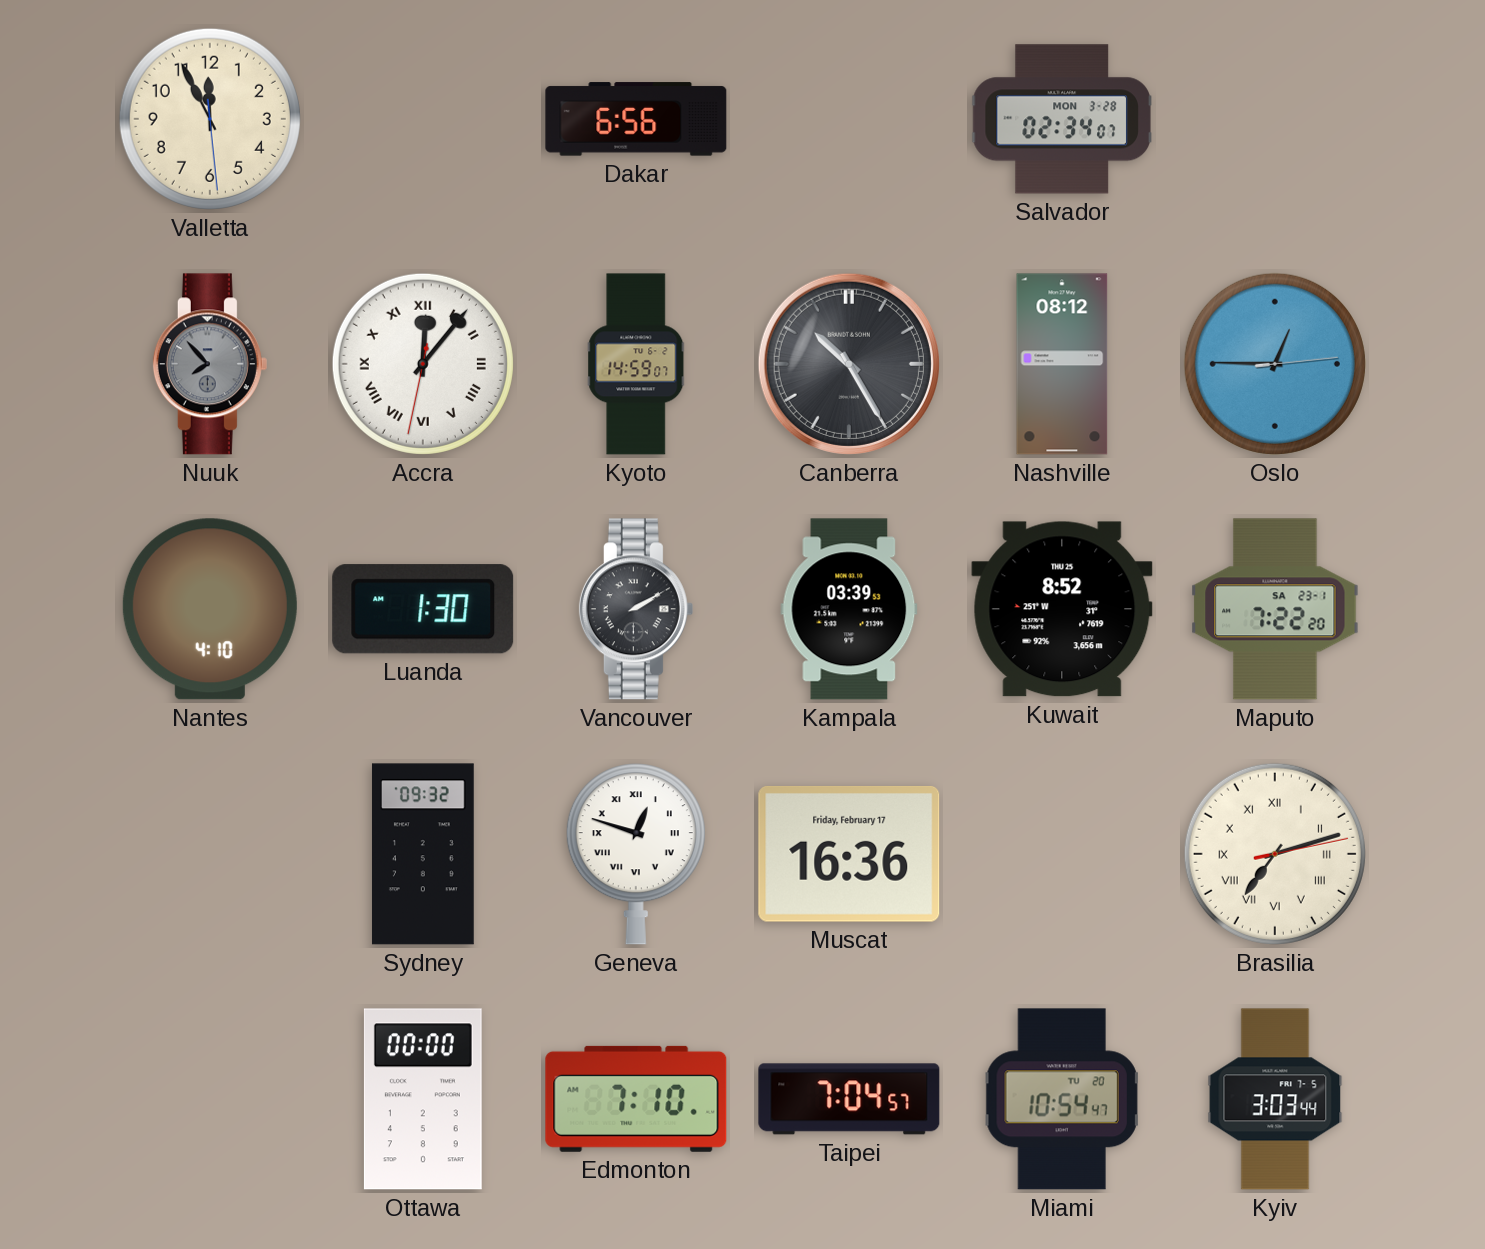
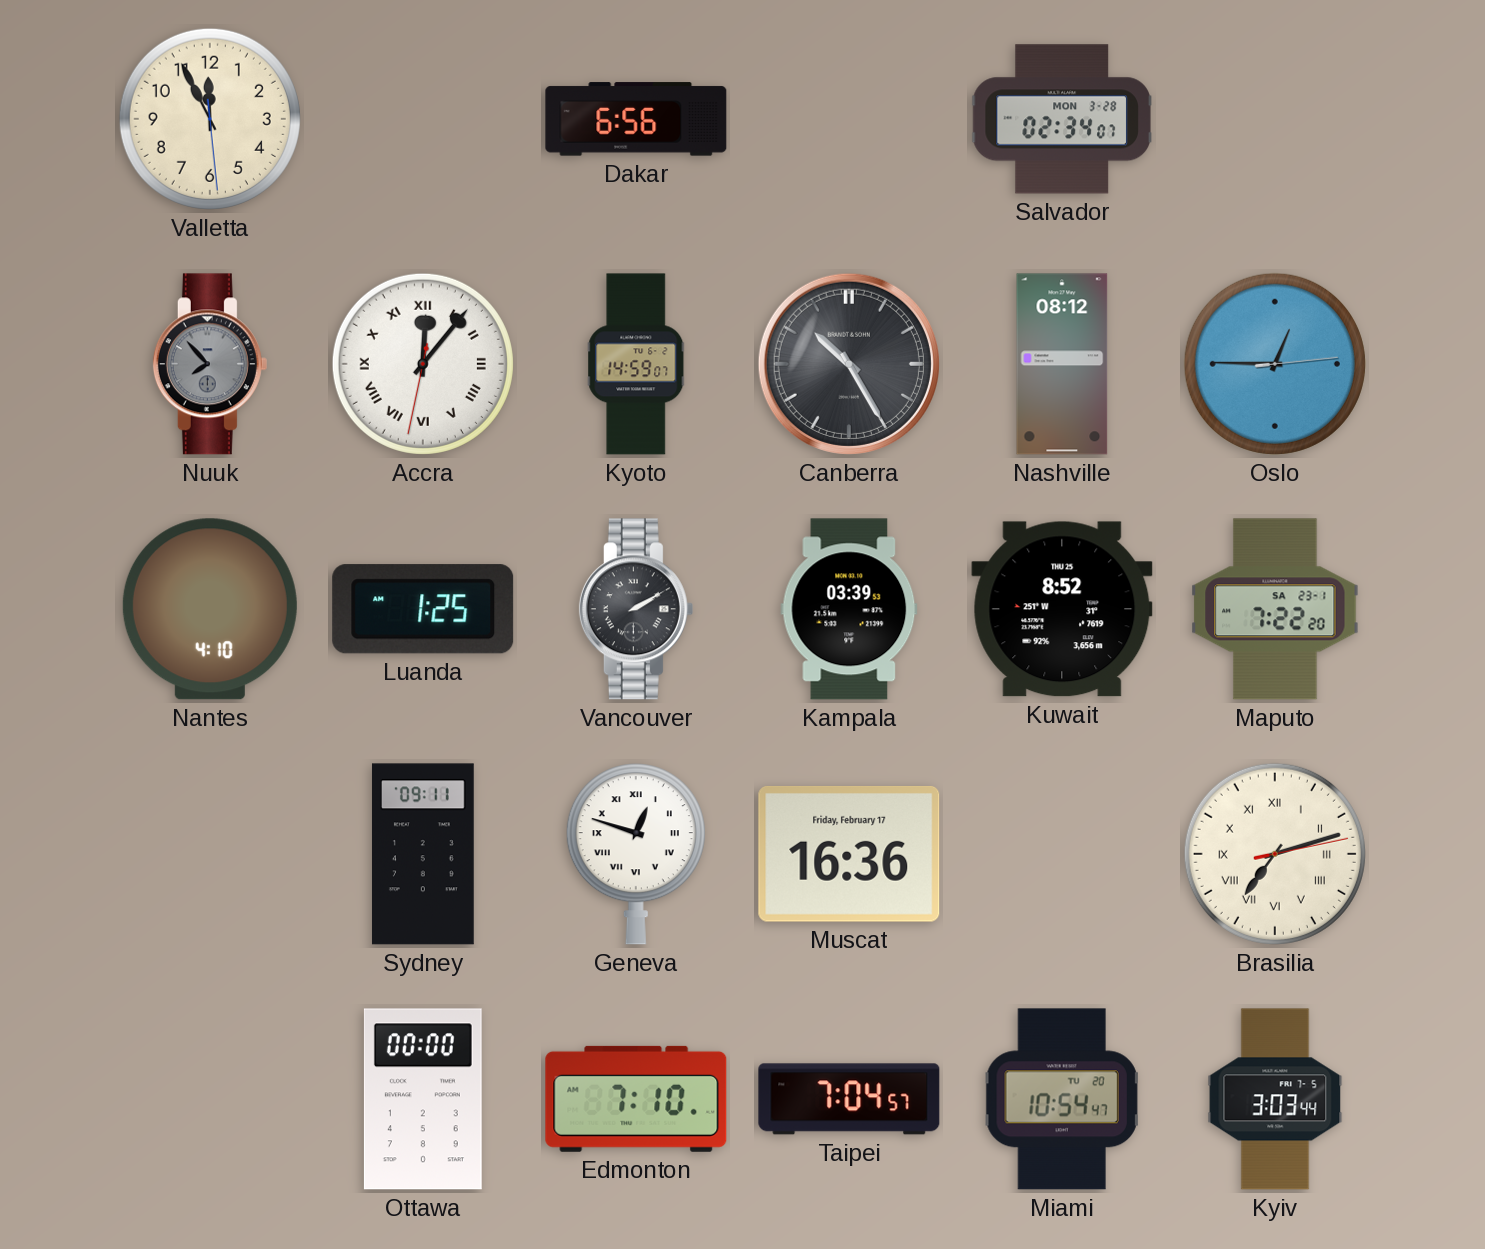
Luanda: 1:30 -> 1:25 (423, 609)
Sydney: 09:32 -> 09:11 (423, 854)
